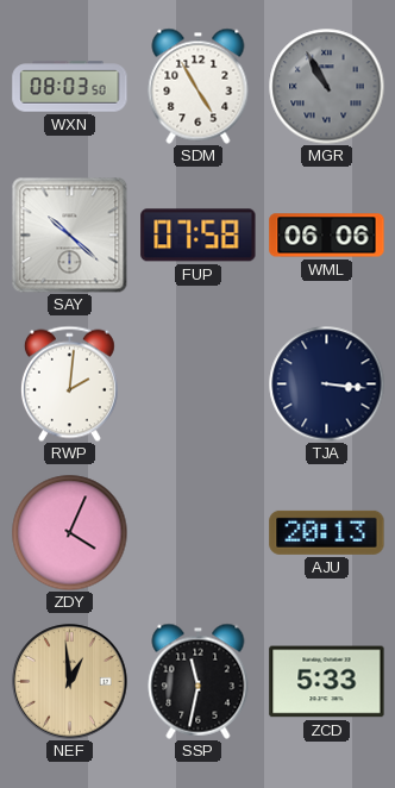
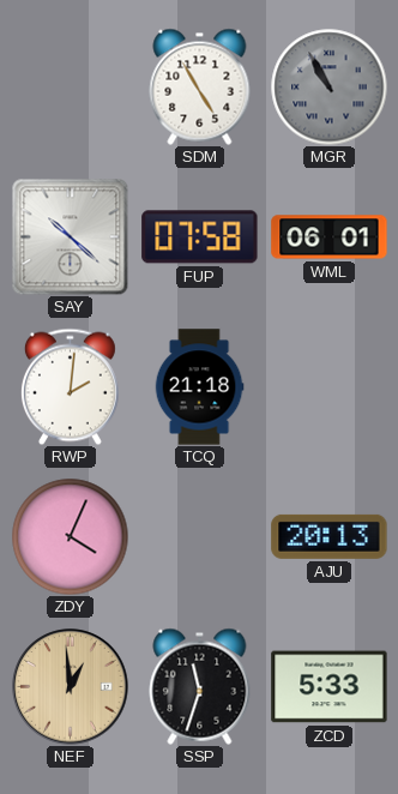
WXN: 08:03 -> none (70, 87)
WML: 06:06 -> 06:01 (330, 237)
TCQ: none -> 21:18 (199, 387)
TJA: 3:16 -> none (326, 383)
SSP: 11:32 -> 11:33 (200, 686)
